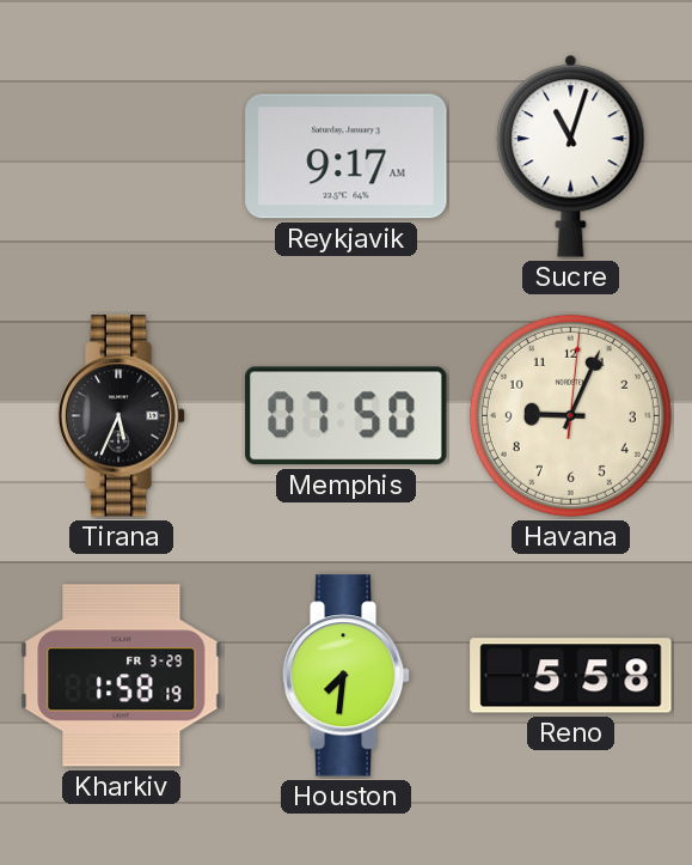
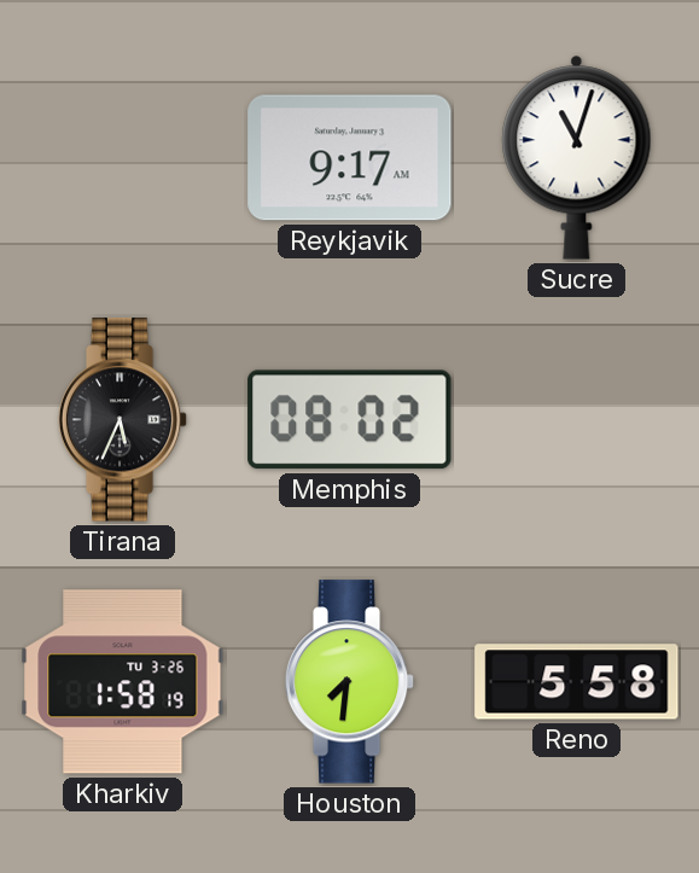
Memphis: 07:50 -> 08:02 (350, 420)
Havana: 9:04 -> none (570, 415)
Kharkiv date: FR 3-29 -> TU 3-26 (123, 682)
